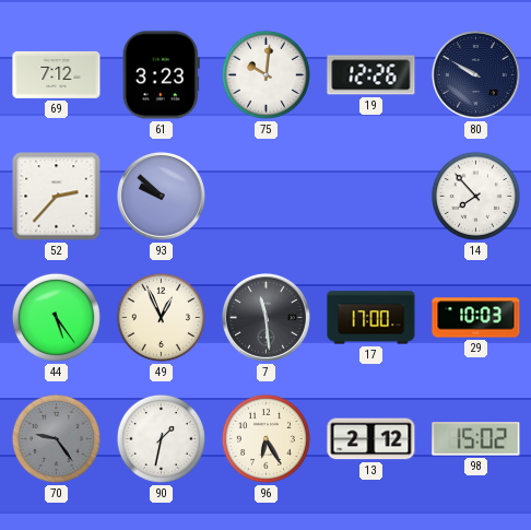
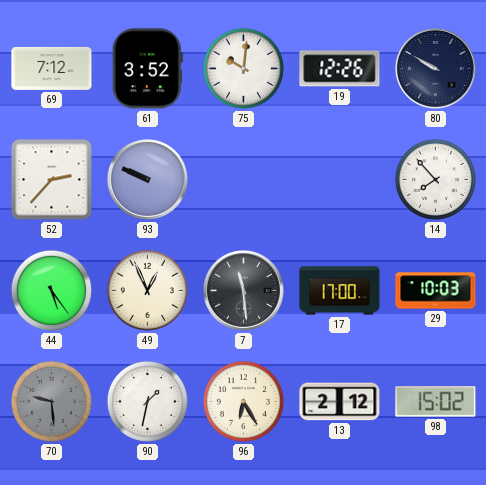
61: 3:23 -> 3:52 (147, 69)
93: 9:52 -> 9:49 (147, 179)
70: 9:24 -> 9:29 (51, 401)
